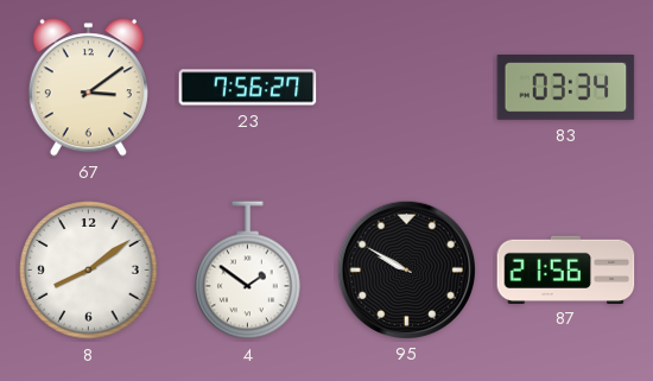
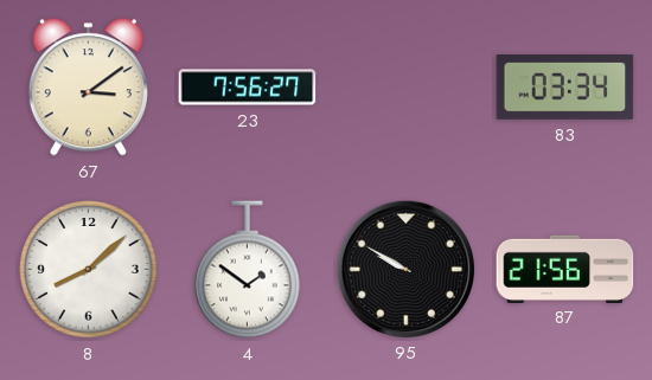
8: 8:09 -> 8:08 (89, 270)
